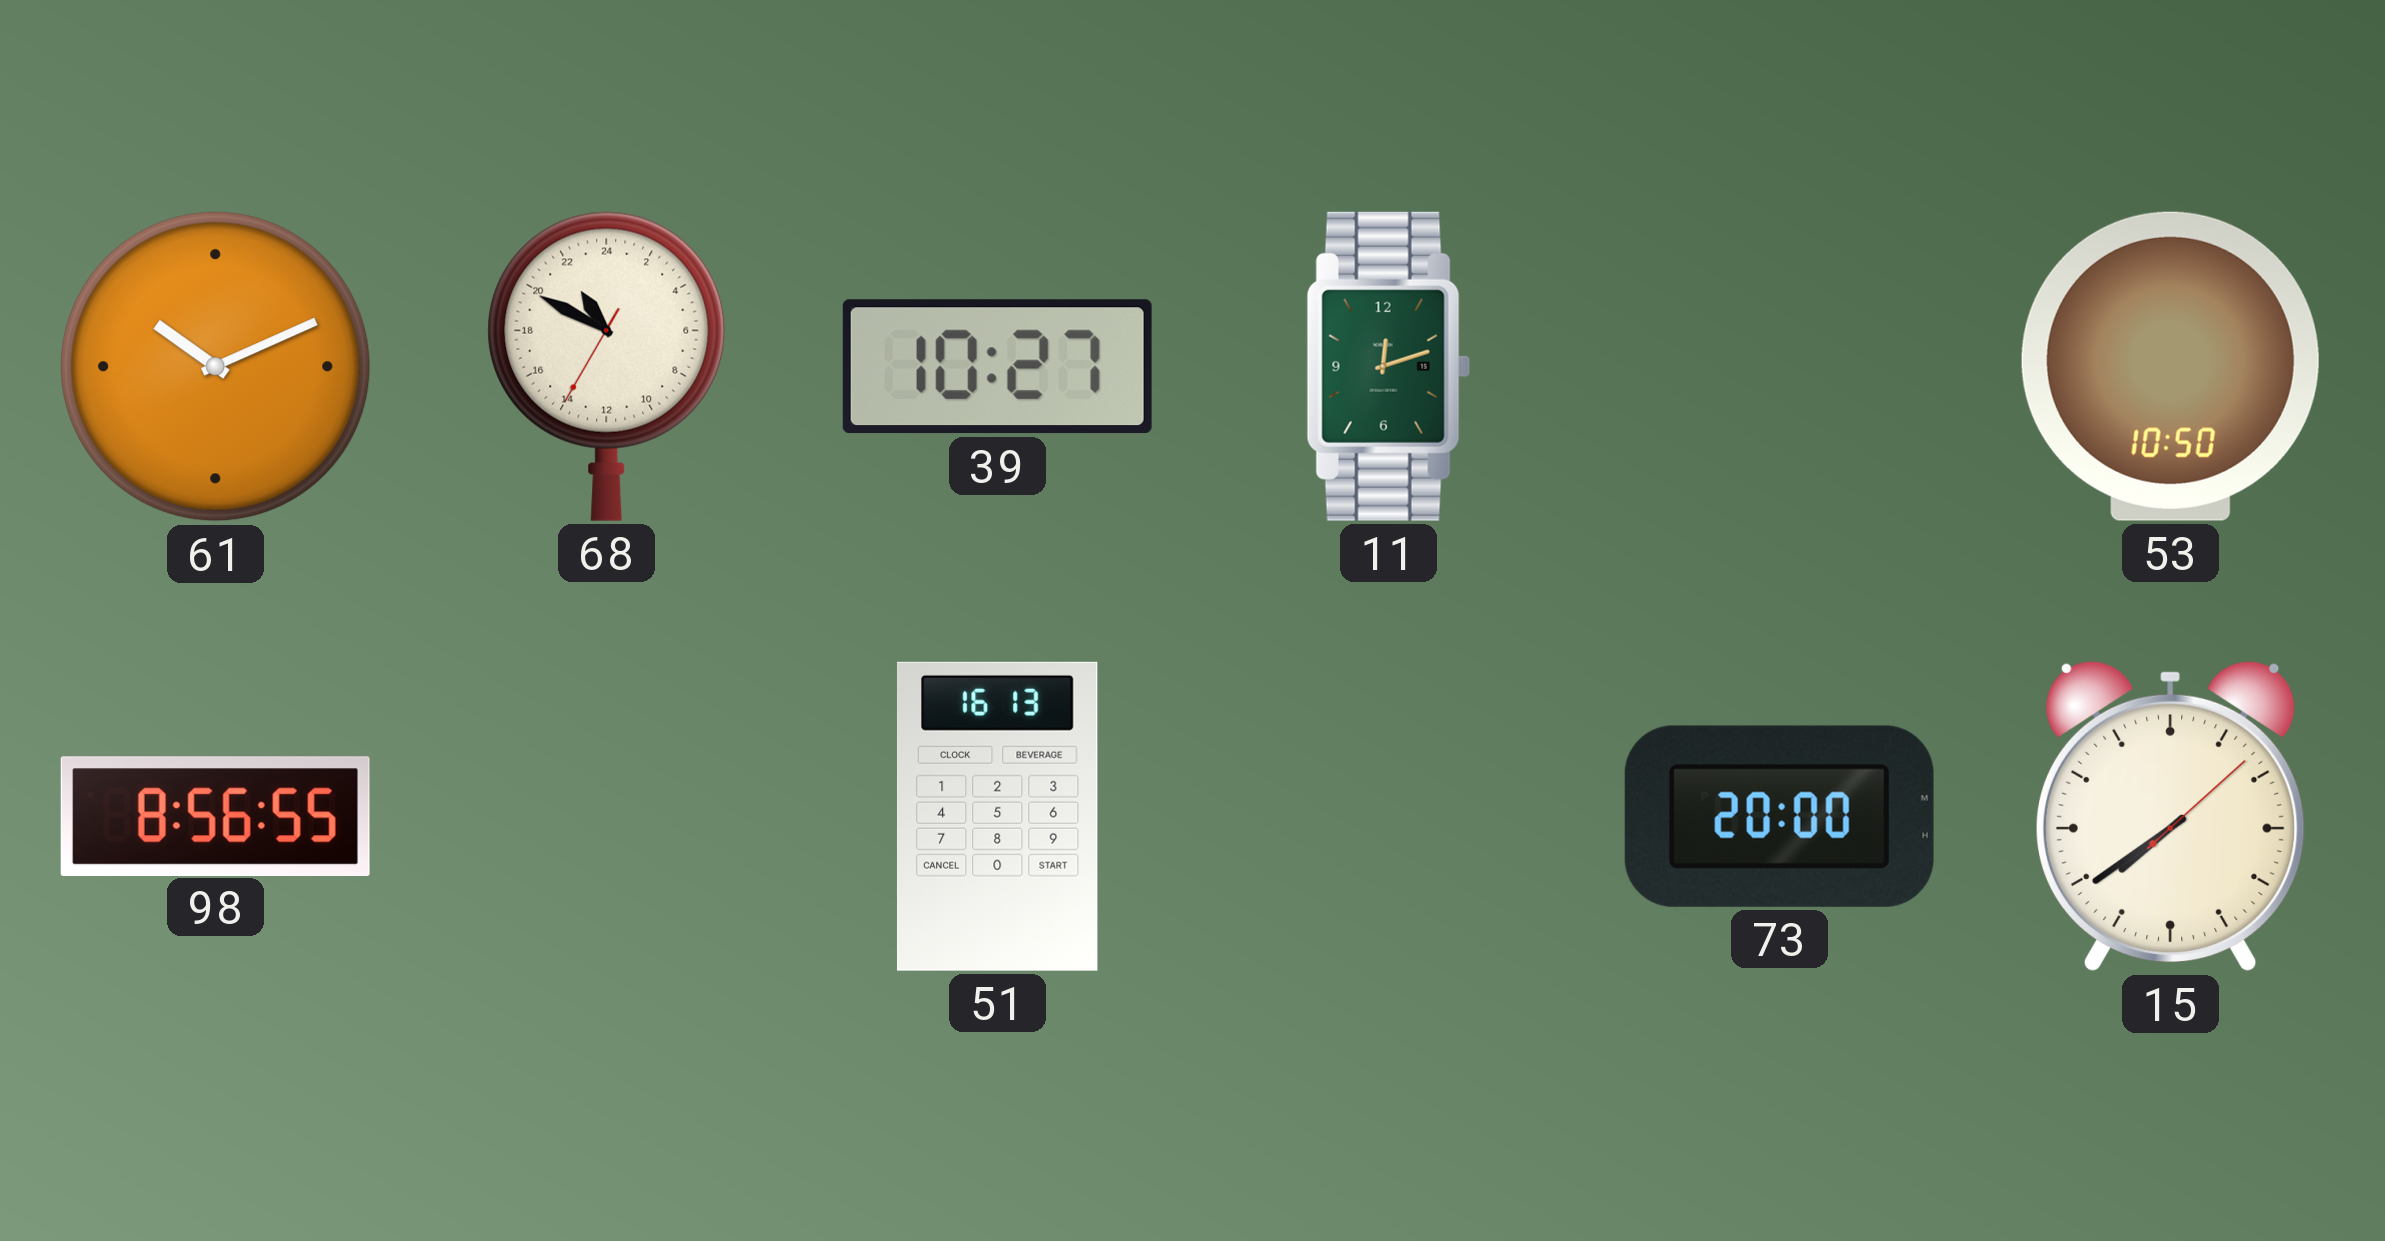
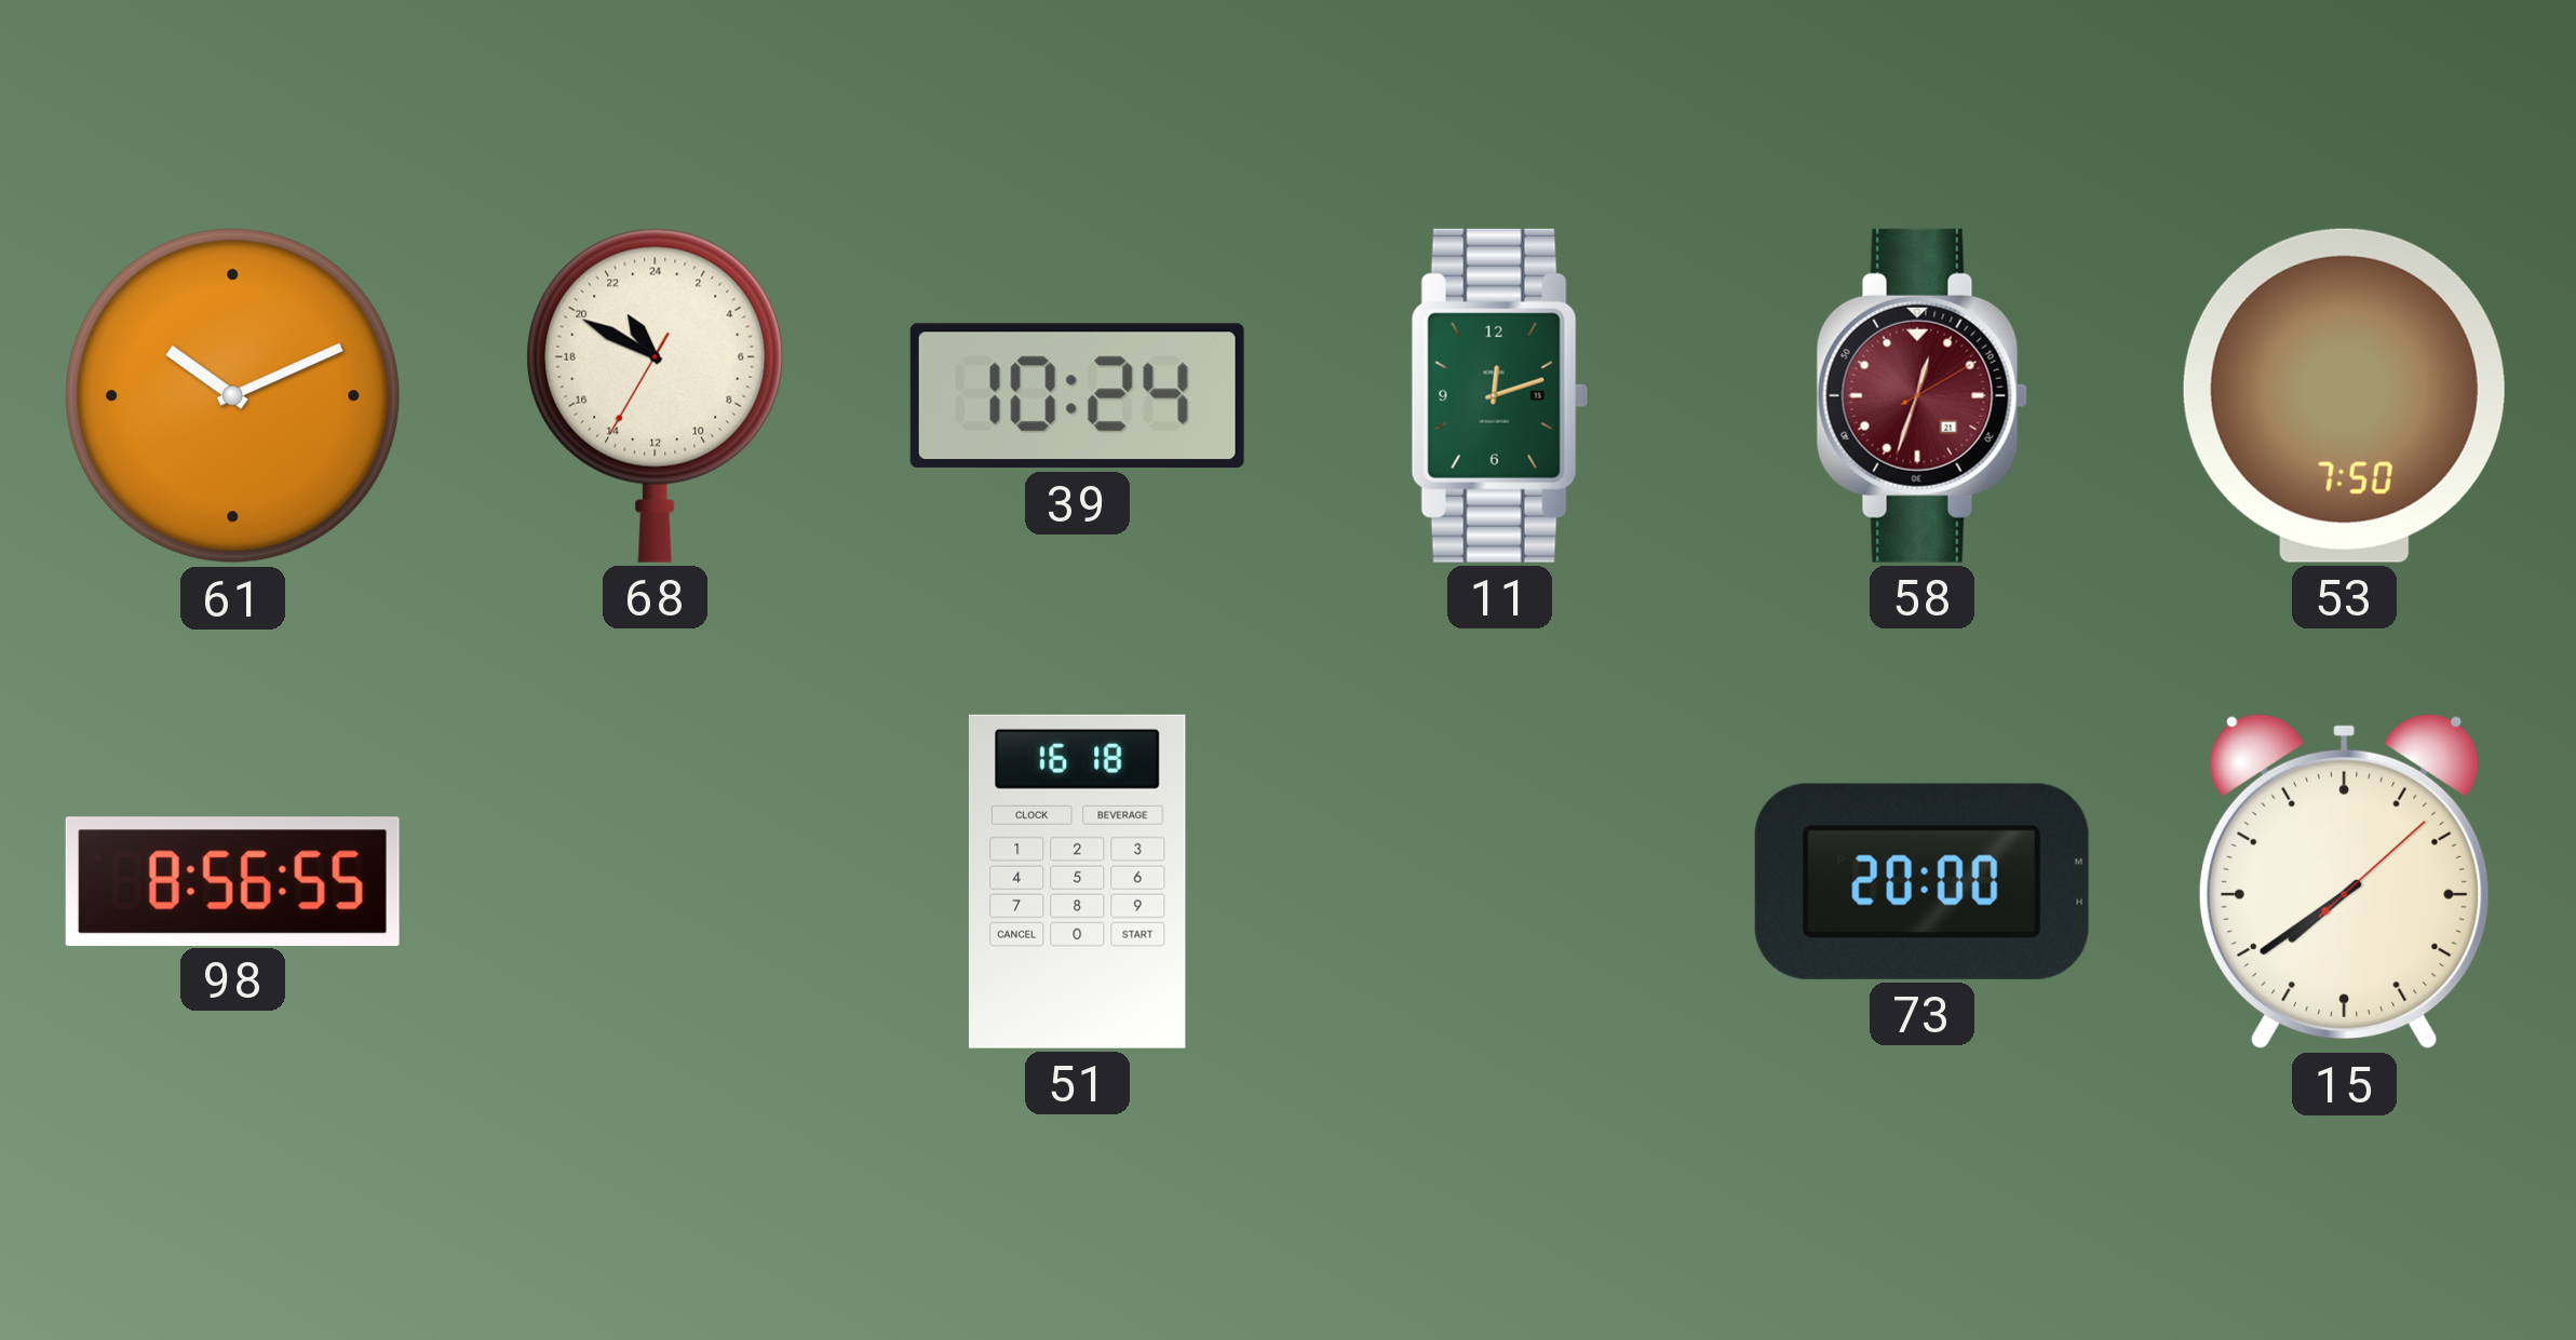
39: 10:27 -> 10:24 (1077, 396)
58: none -> 12:33 (1921, 395)
53: 10:50 -> 7:50 (2344, 395)
51: 16:13 -> 16:18 (1077, 881)
